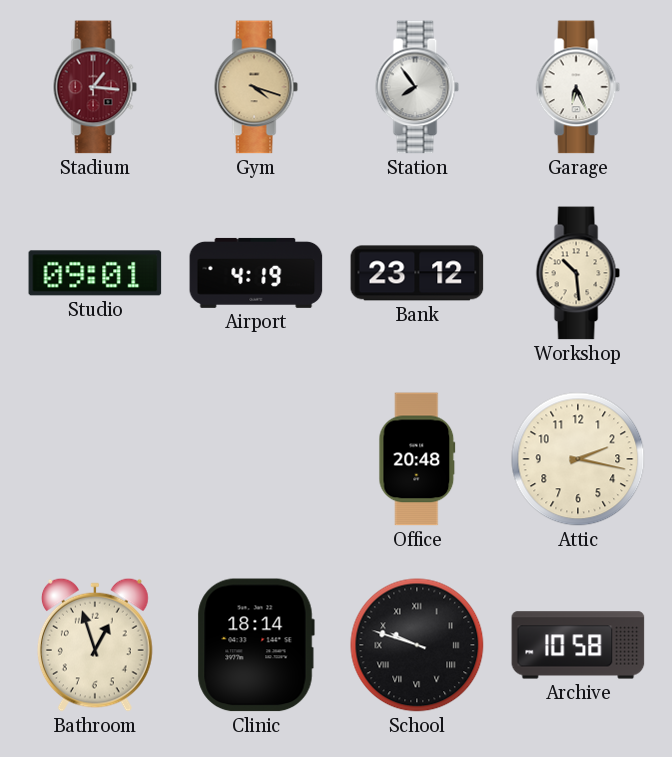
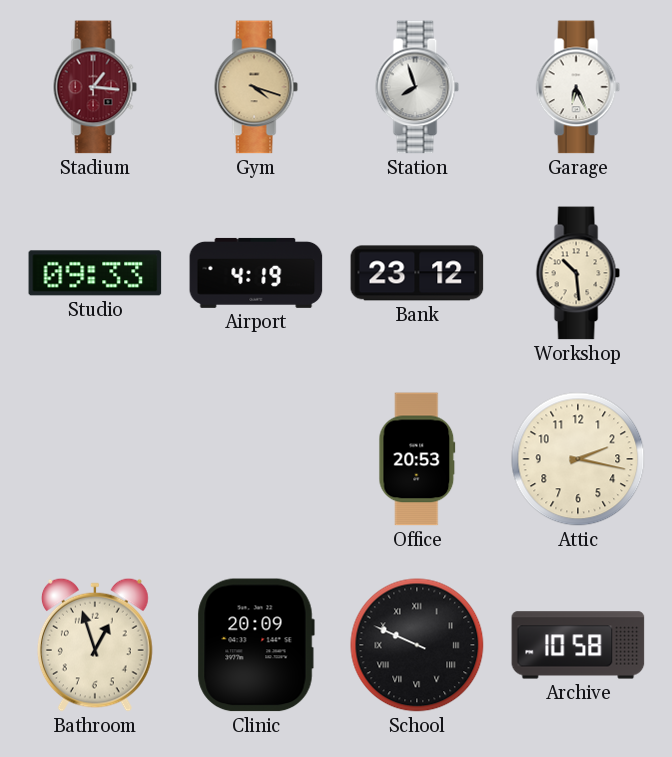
Station: 7:54 -> 7:57 (417, 87)
Studio: 09:01 -> 09:33 (95, 273)
Office: 20:48 -> 20:53 (417, 459)
Clinic: 18:14 -> 20:09 (256, 645)
School: 9:48 -> 9:49 (417, 645)
